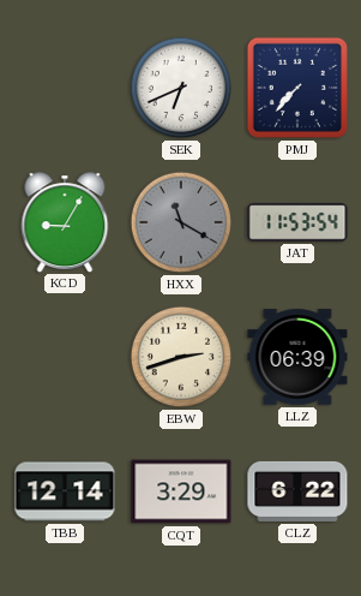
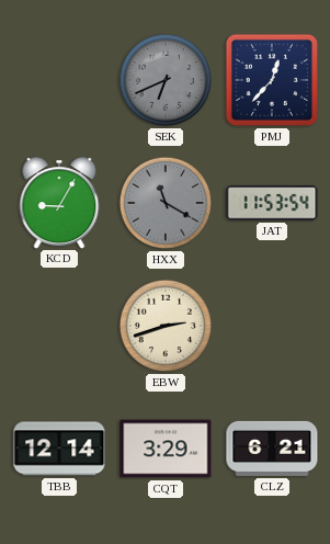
SEK dial: white -> grey (166, 80)
PMJ: 7:37 -> 12:37 (272, 80)
LLZ: 06:39 -> none (297, 357)
CLZ: 6:22 -> 6:21 (272, 449)
